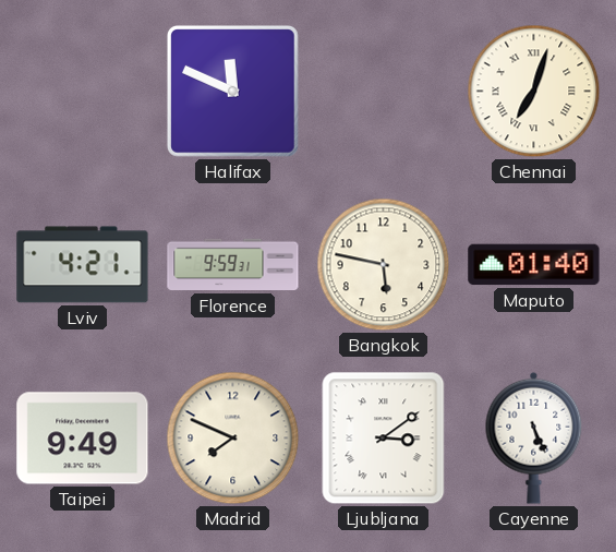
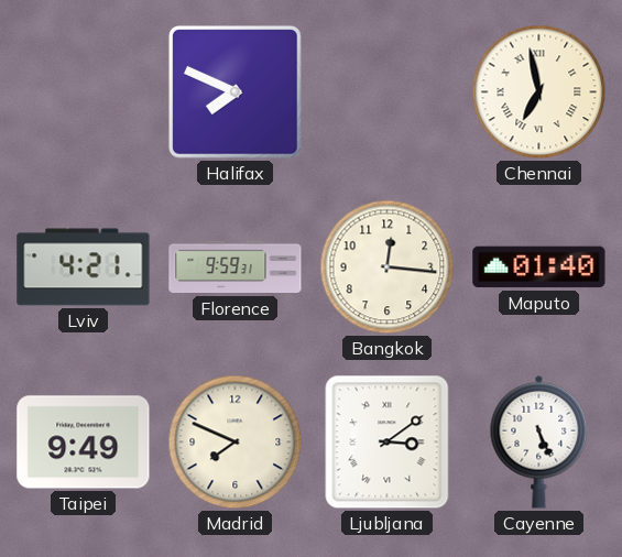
Halifax: 11:49 -> 7:49 (234, 91)
Chennai: 7:03 -> 6:58 (539, 92)
Bangkok: 5:47 -> 12:16 (388, 267)
